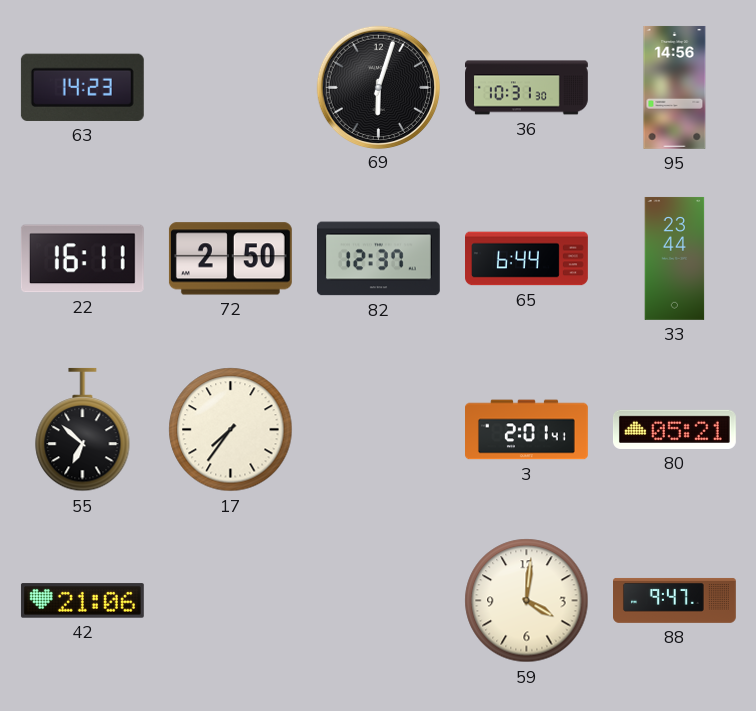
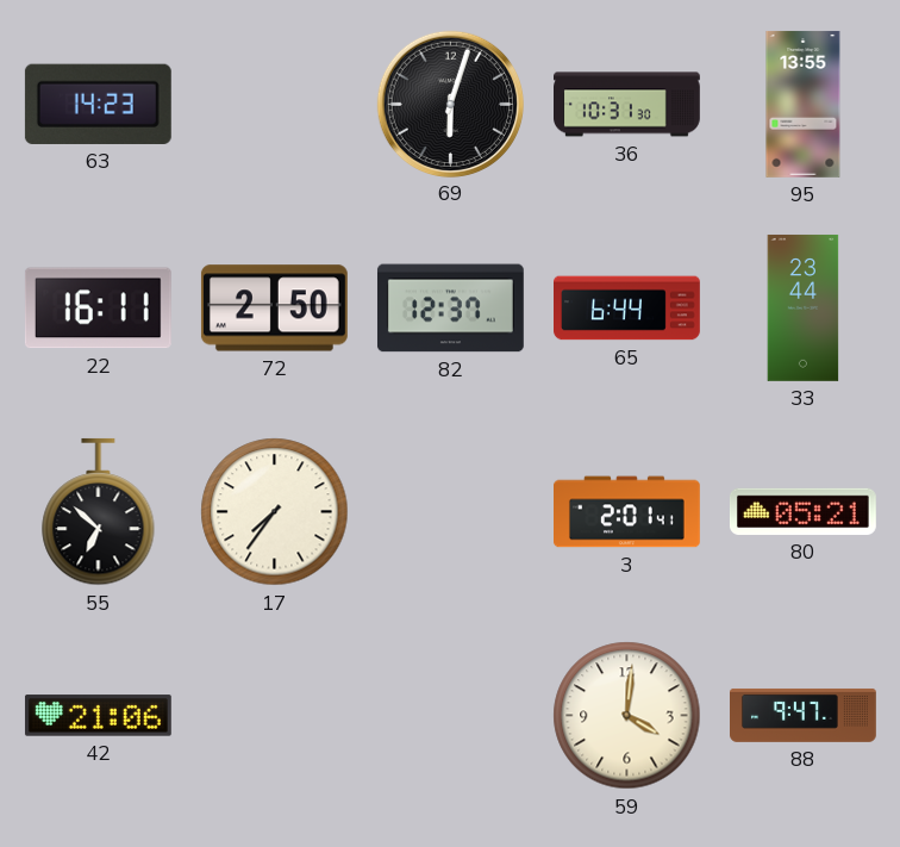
95: 14:56 -> 13:55 (804, 104)
